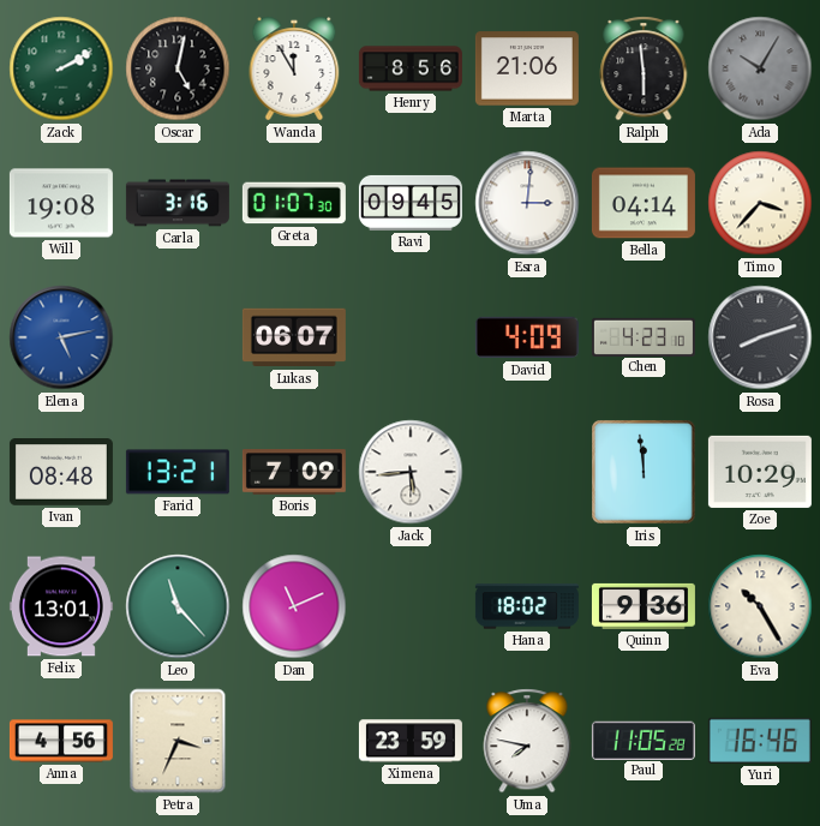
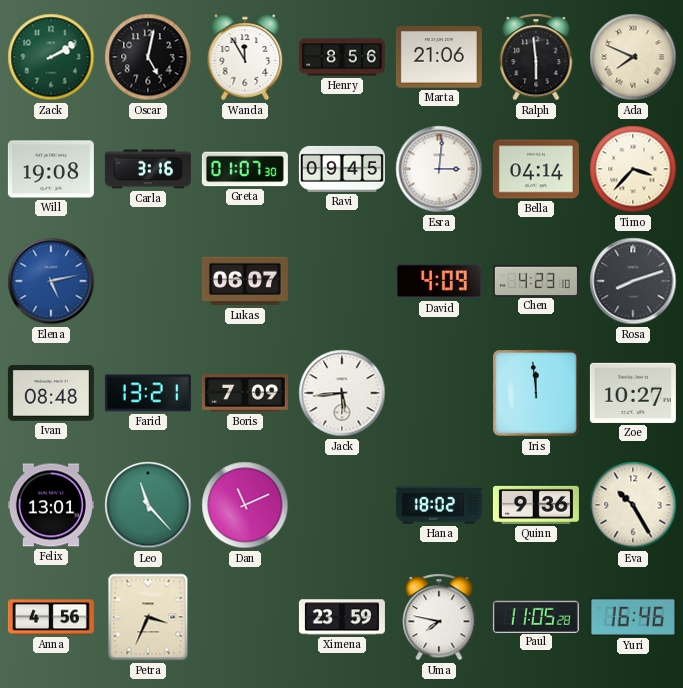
Ada: 10:05 -> 7:49 (633, 57)
Ada dial: grey -> cream (633, 57)
Zoe: 10:29 -> 10:27 (633, 393)
